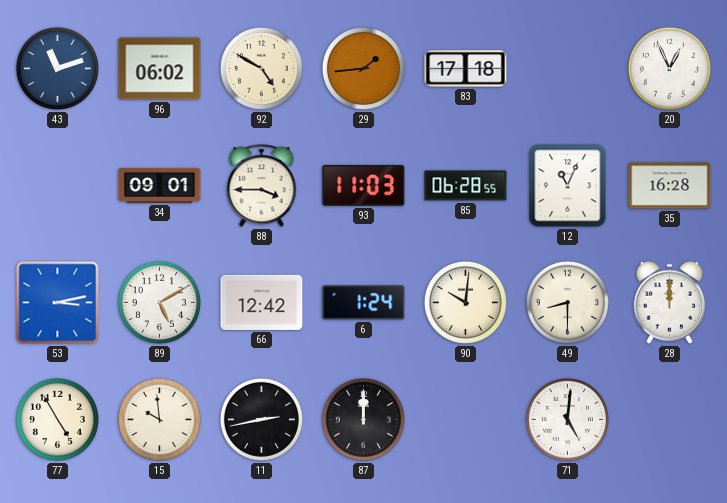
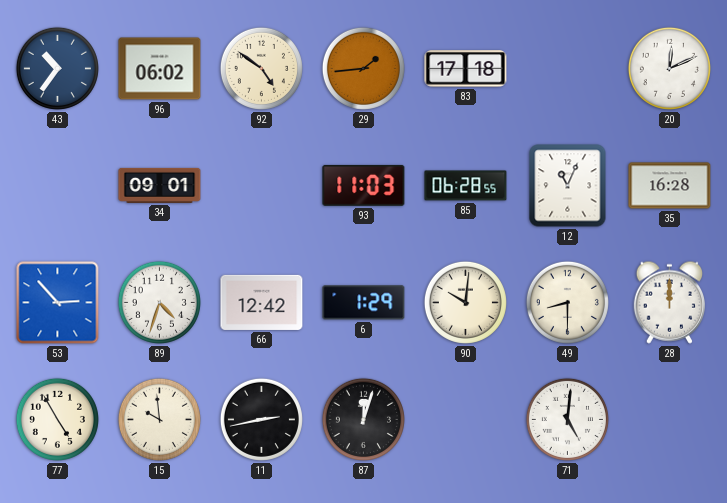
43: 11:12 -> 10:36 (57, 68)
92: 4:50 -> 4:51 (261, 68)
20: 12:56 -> 12:11 (669, 68)
88: 3:45 -> none (262, 186)
53: 3:13 -> 2:53 (58, 303)
89: 5:10 -> 4:33 (159, 302)
6: 1:24 -> 1:29 (364, 303)
87: 12:00 -> 12:03 (363, 419)
